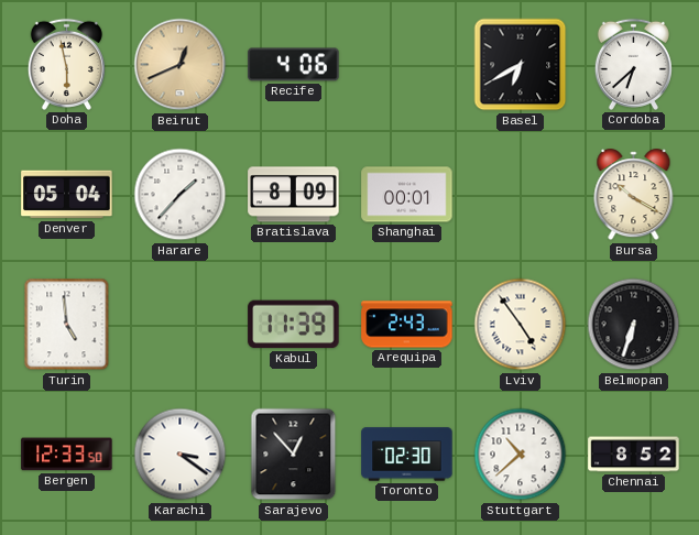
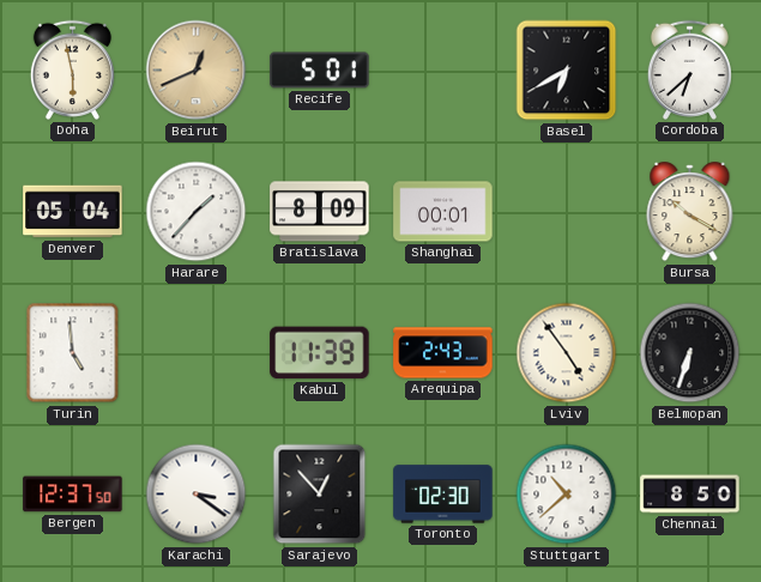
Recife: 4:06 -> 5:01 (320, 71)
Bergen: 12:33 -> 12:37 (73, 495)
Chennai: 8:52 -> 8:50 (690, 495)
